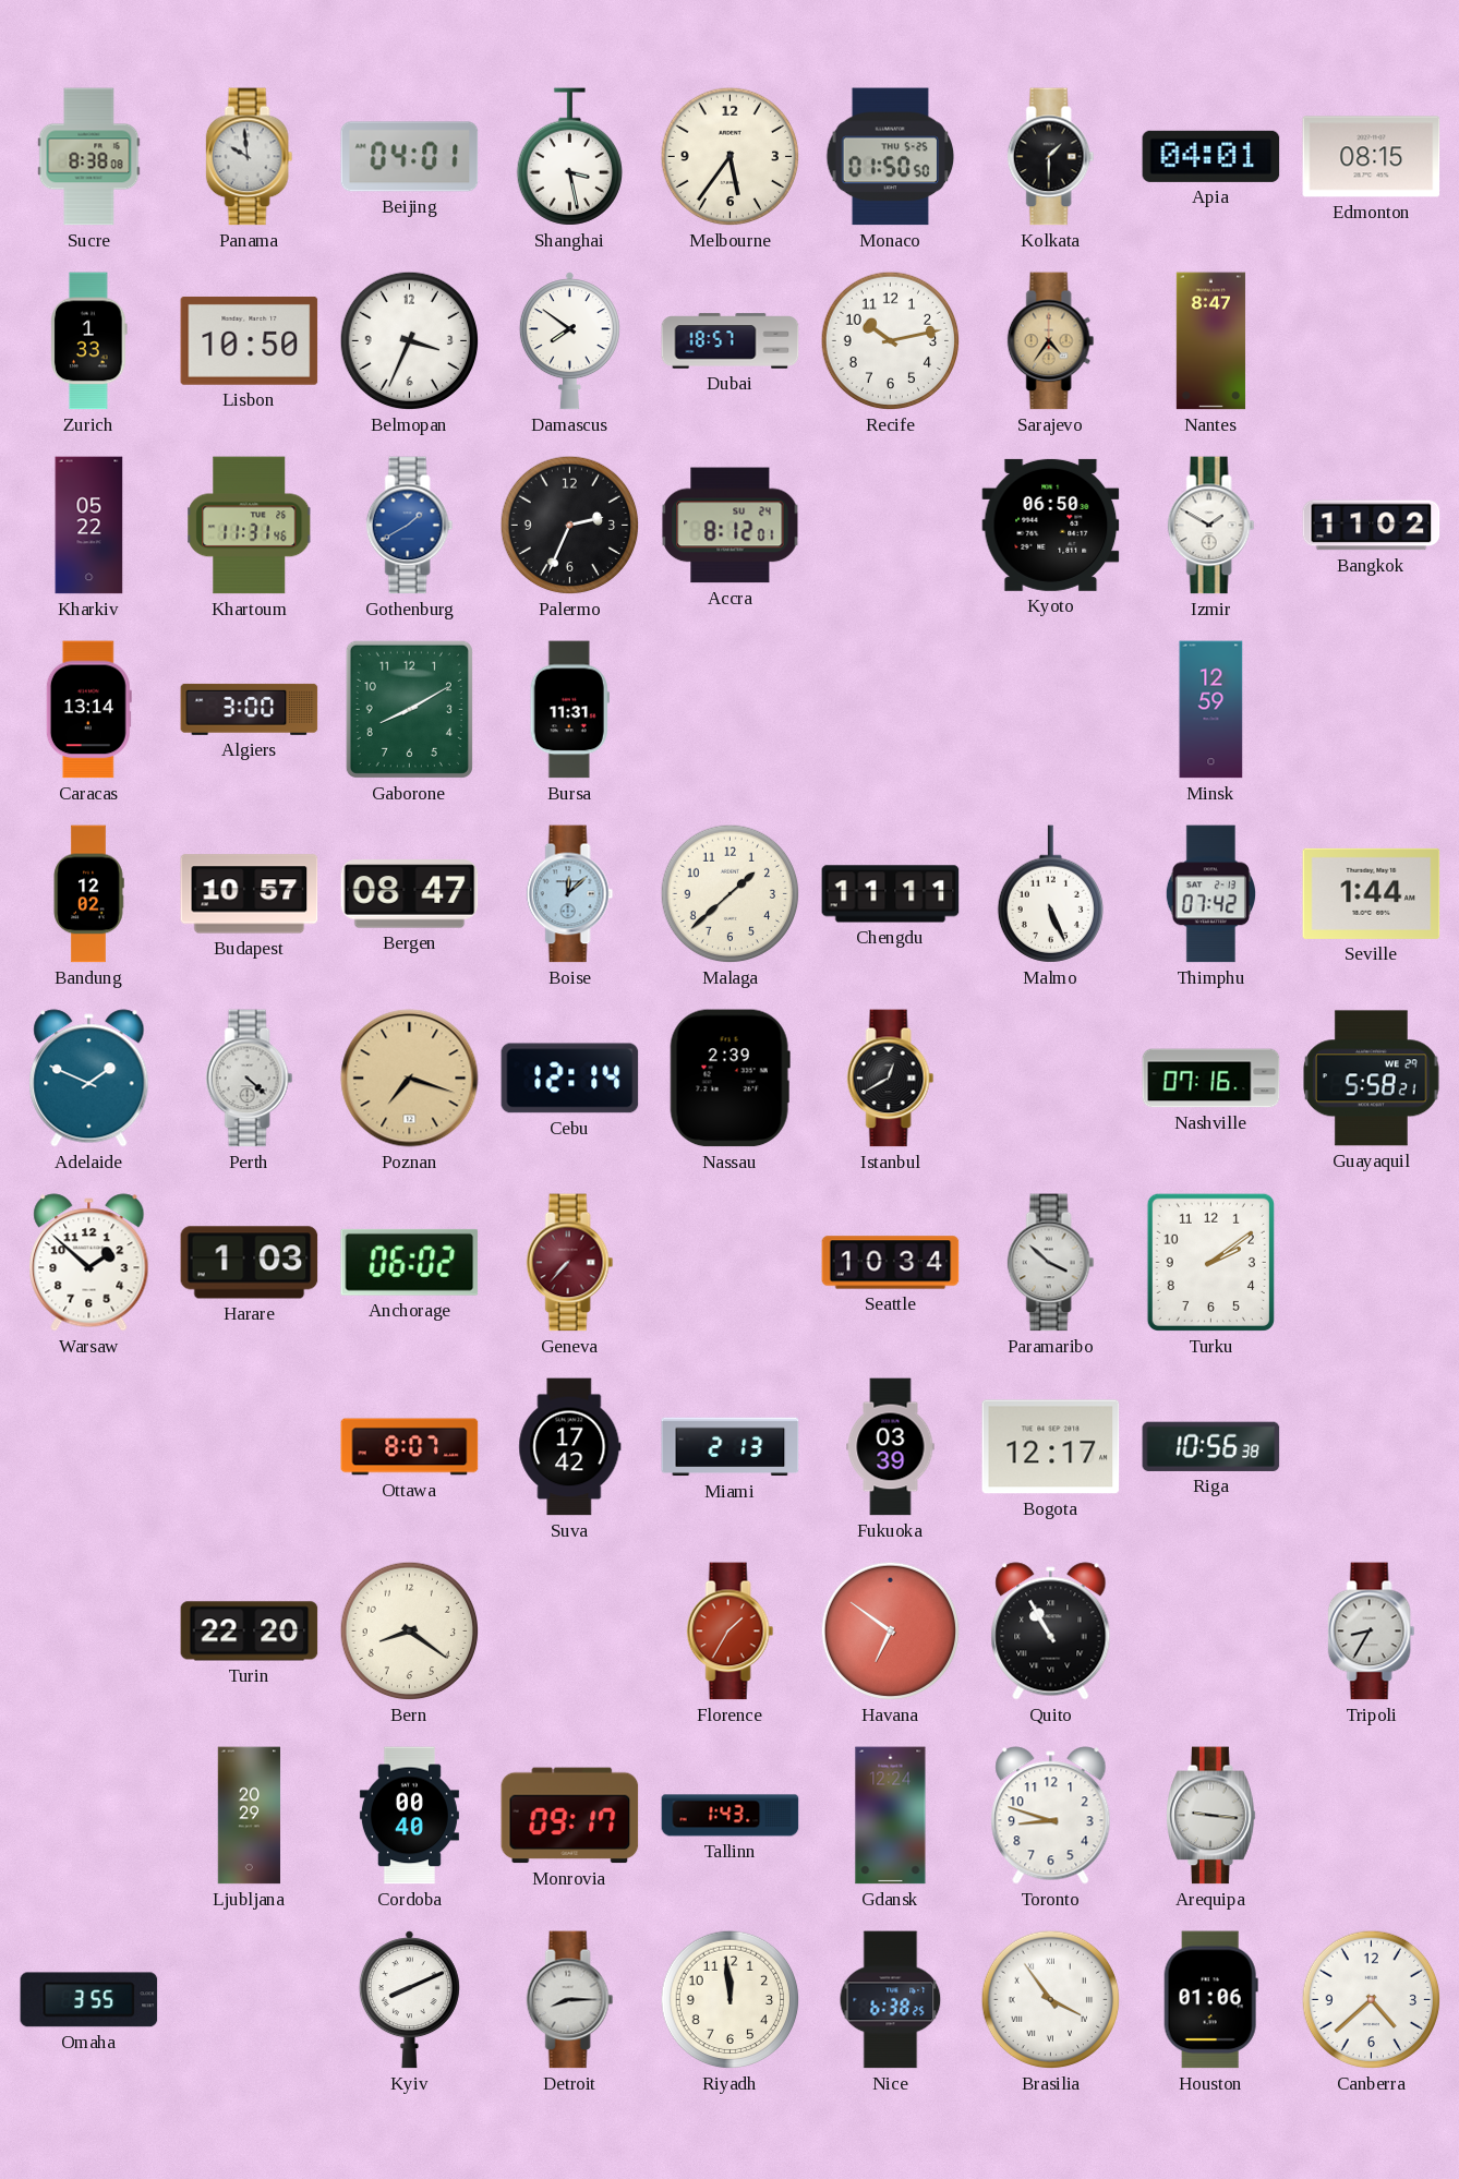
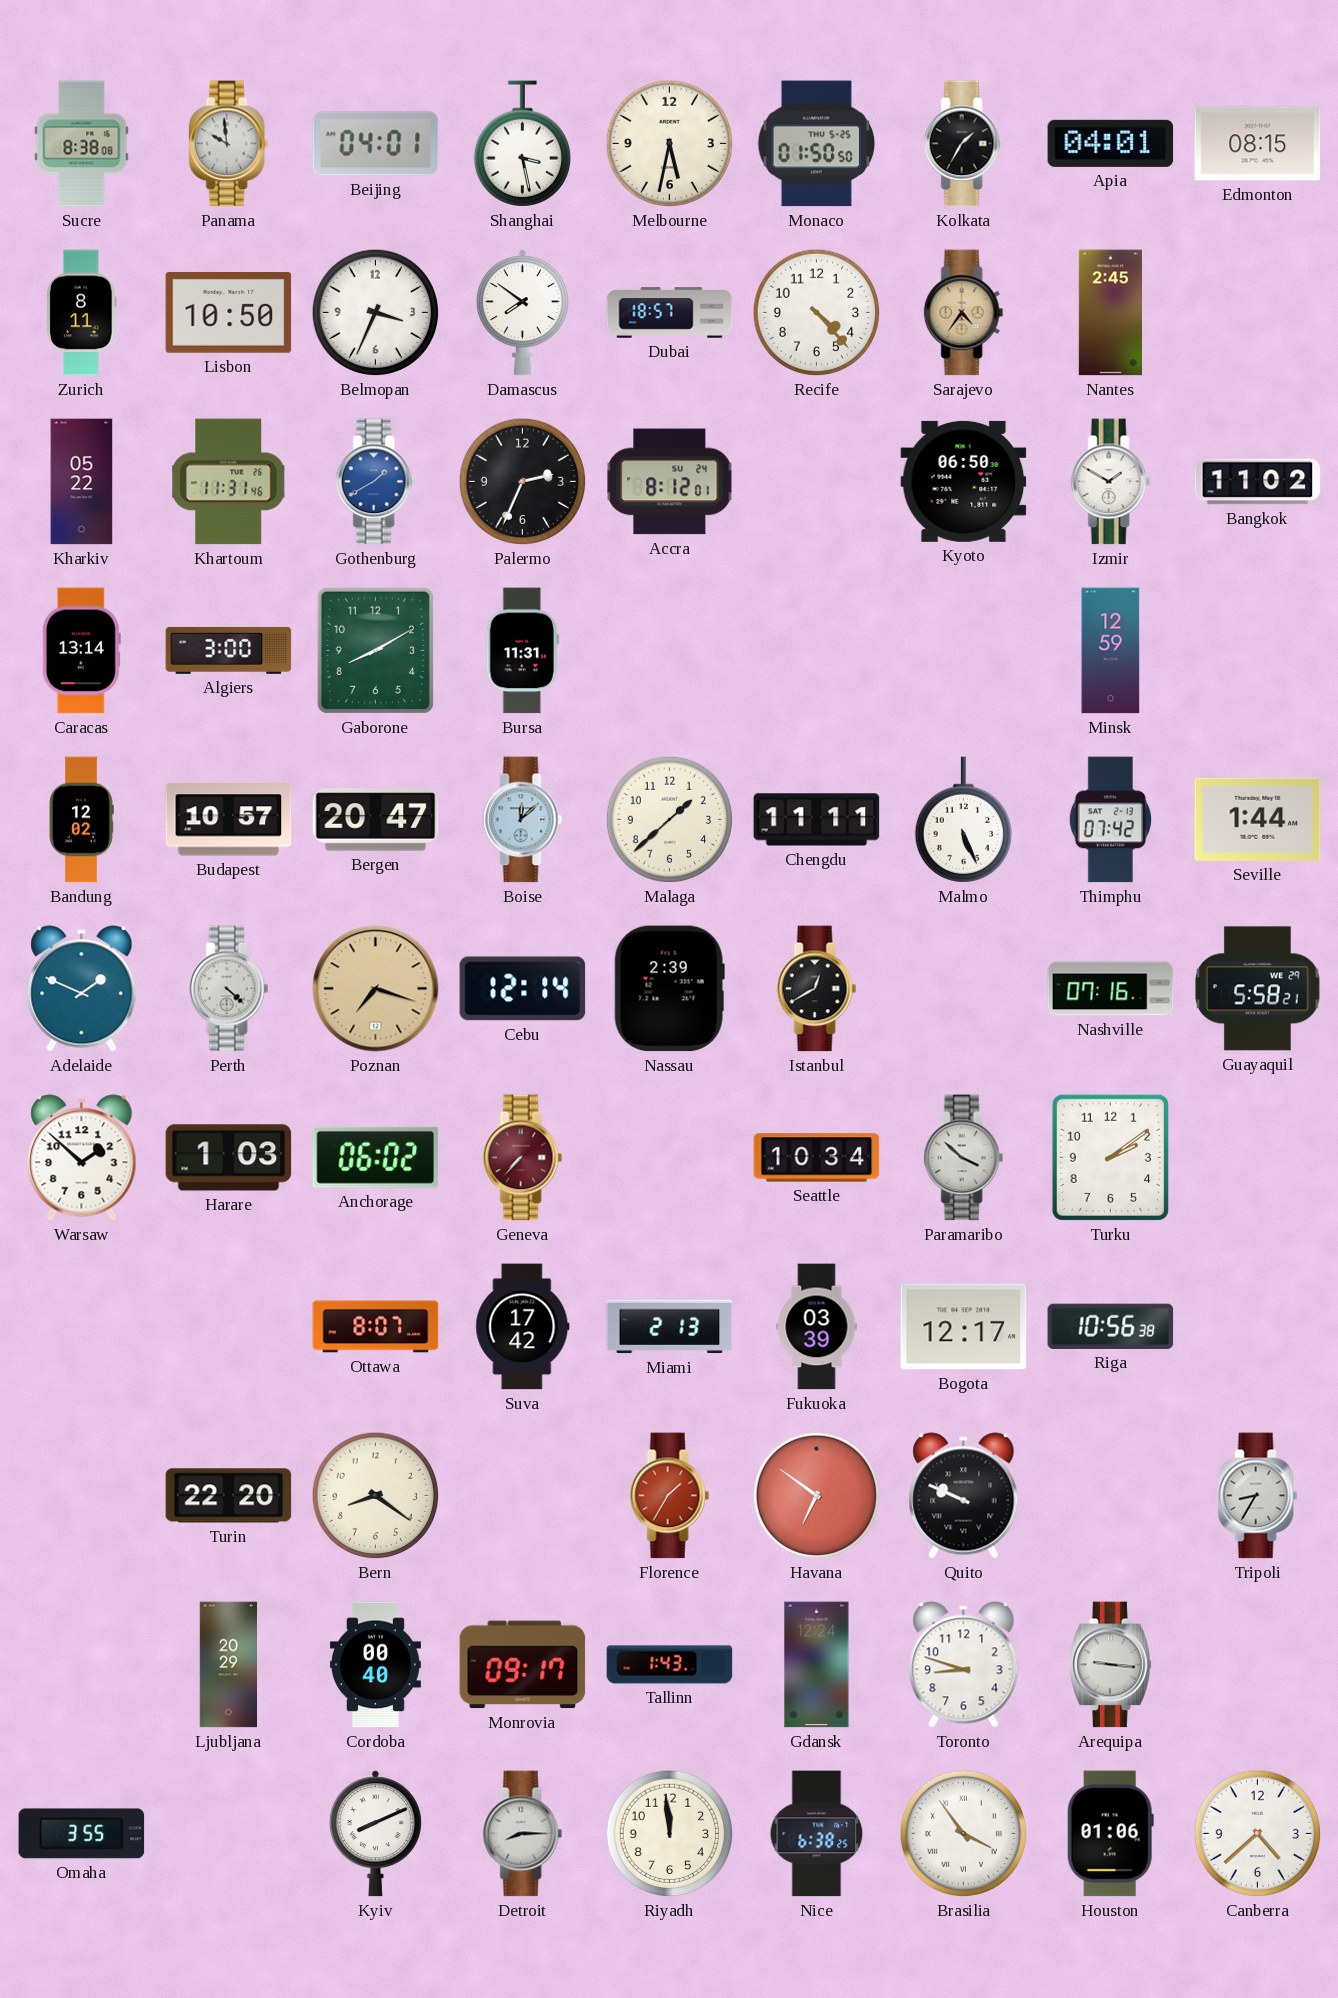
Melbourne: 5:36 -> 5:32 (670, 144)
Kolkata: 1:30 -> 1:35 (964, 144)
Zurich: 1:33 -> 8:11 (82, 313)
Recife: 10:13 -> 4:23 (817, 313)
Nantes: 8:47 -> 2:45 (1110, 313)
Bergen: 08:47 -> 20:47 (376, 820)
Quito: 10:55 -> 9:49 (964, 1496)
